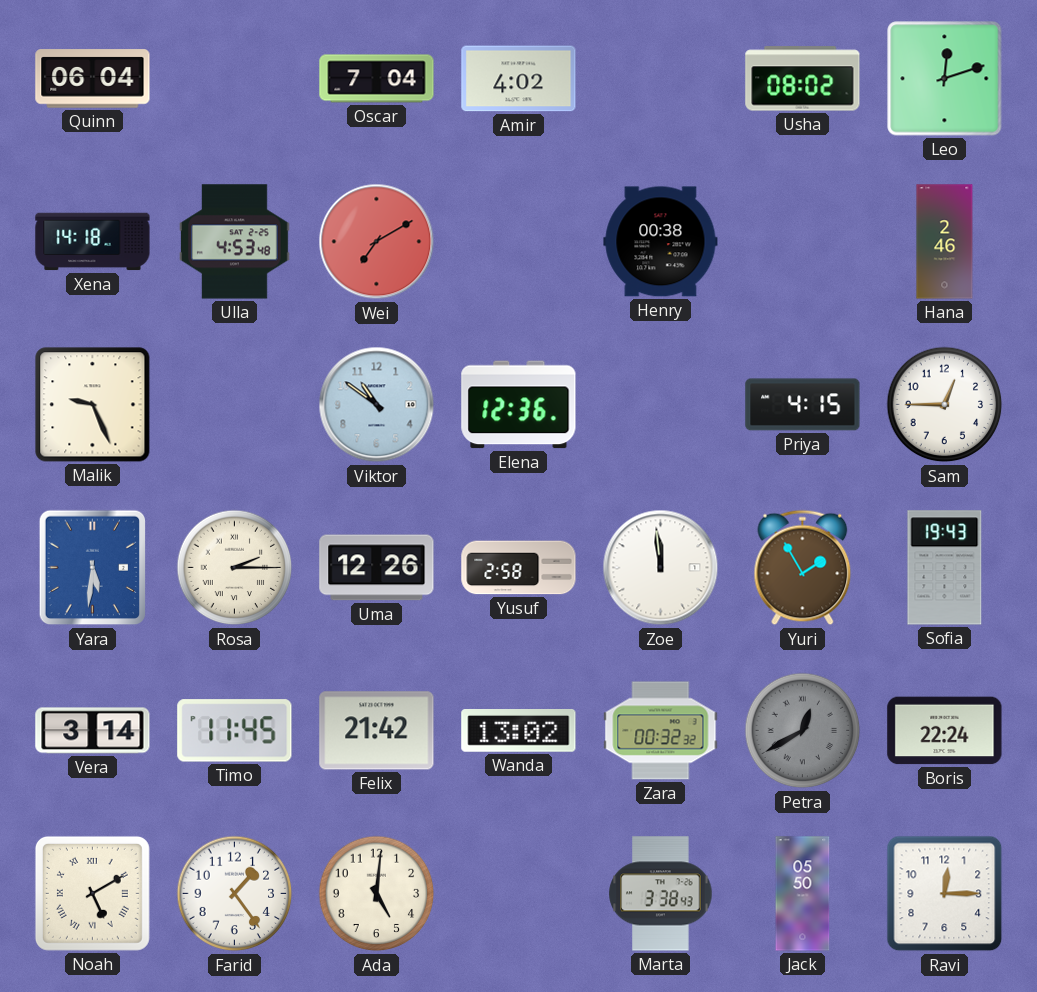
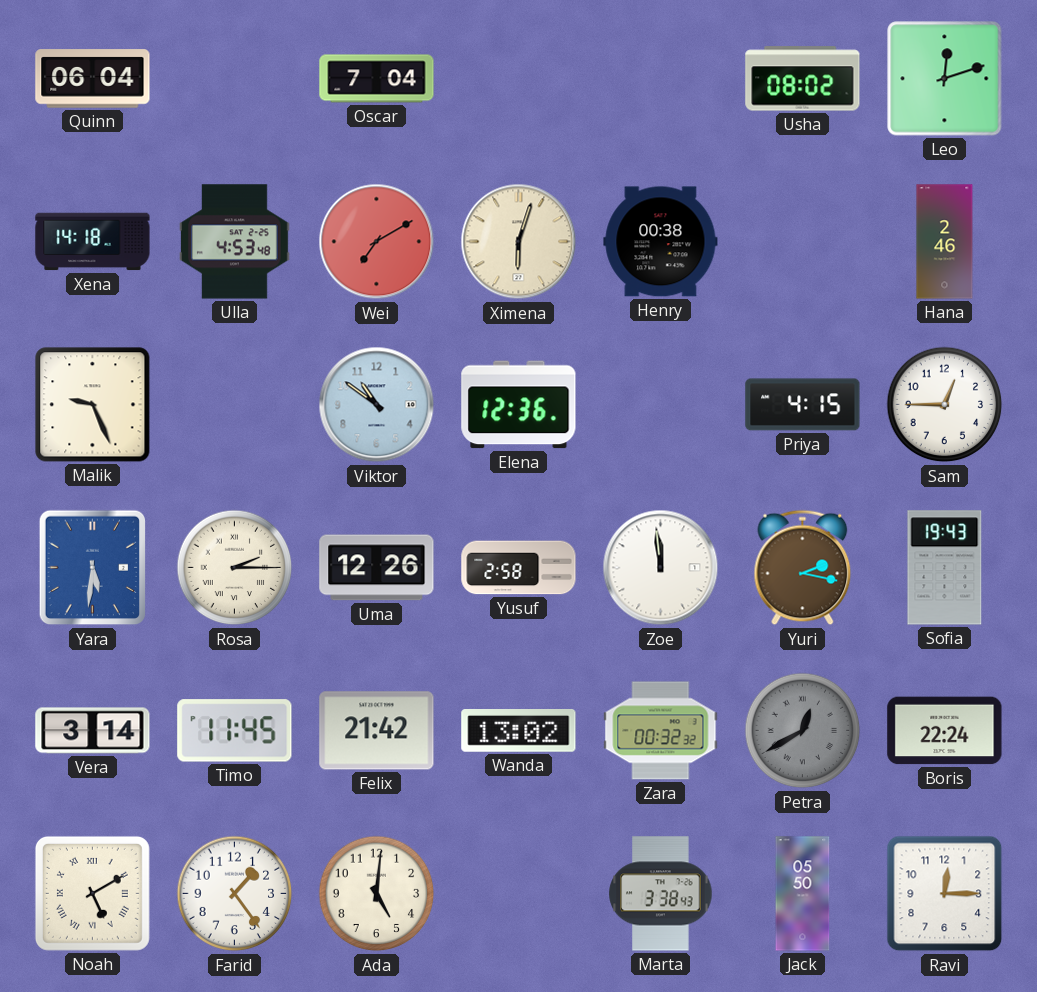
Amir: 4:02 -> none (519, 79)
Ximena: none -> 6:03 (519, 242)
Yuri: 1:55 -> 2:17 (803, 568)
